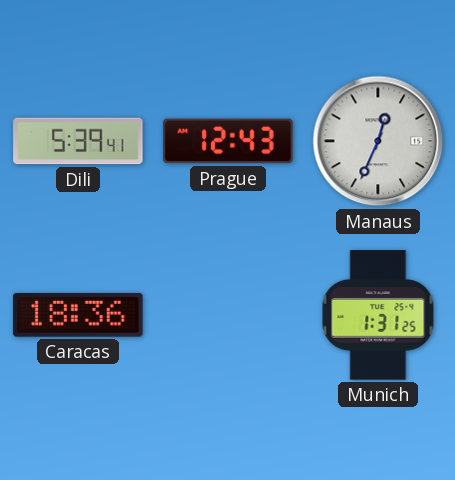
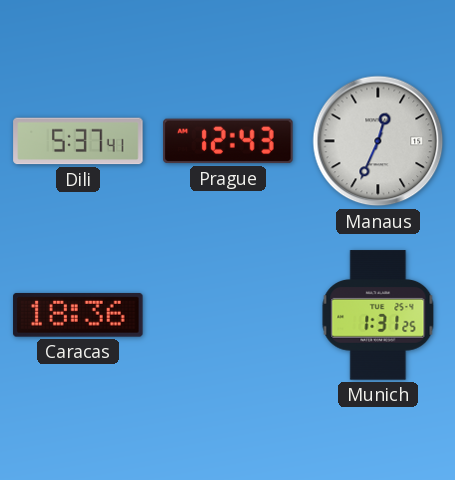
Dili: 5:39 -> 5:37 (78, 141)
